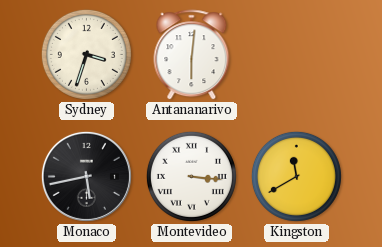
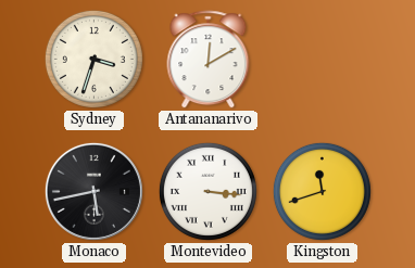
Antananarivo: 6:01 -> 12:10 (209, 60)
Kingston: 11:40 -> 11:42 (322, 191)
